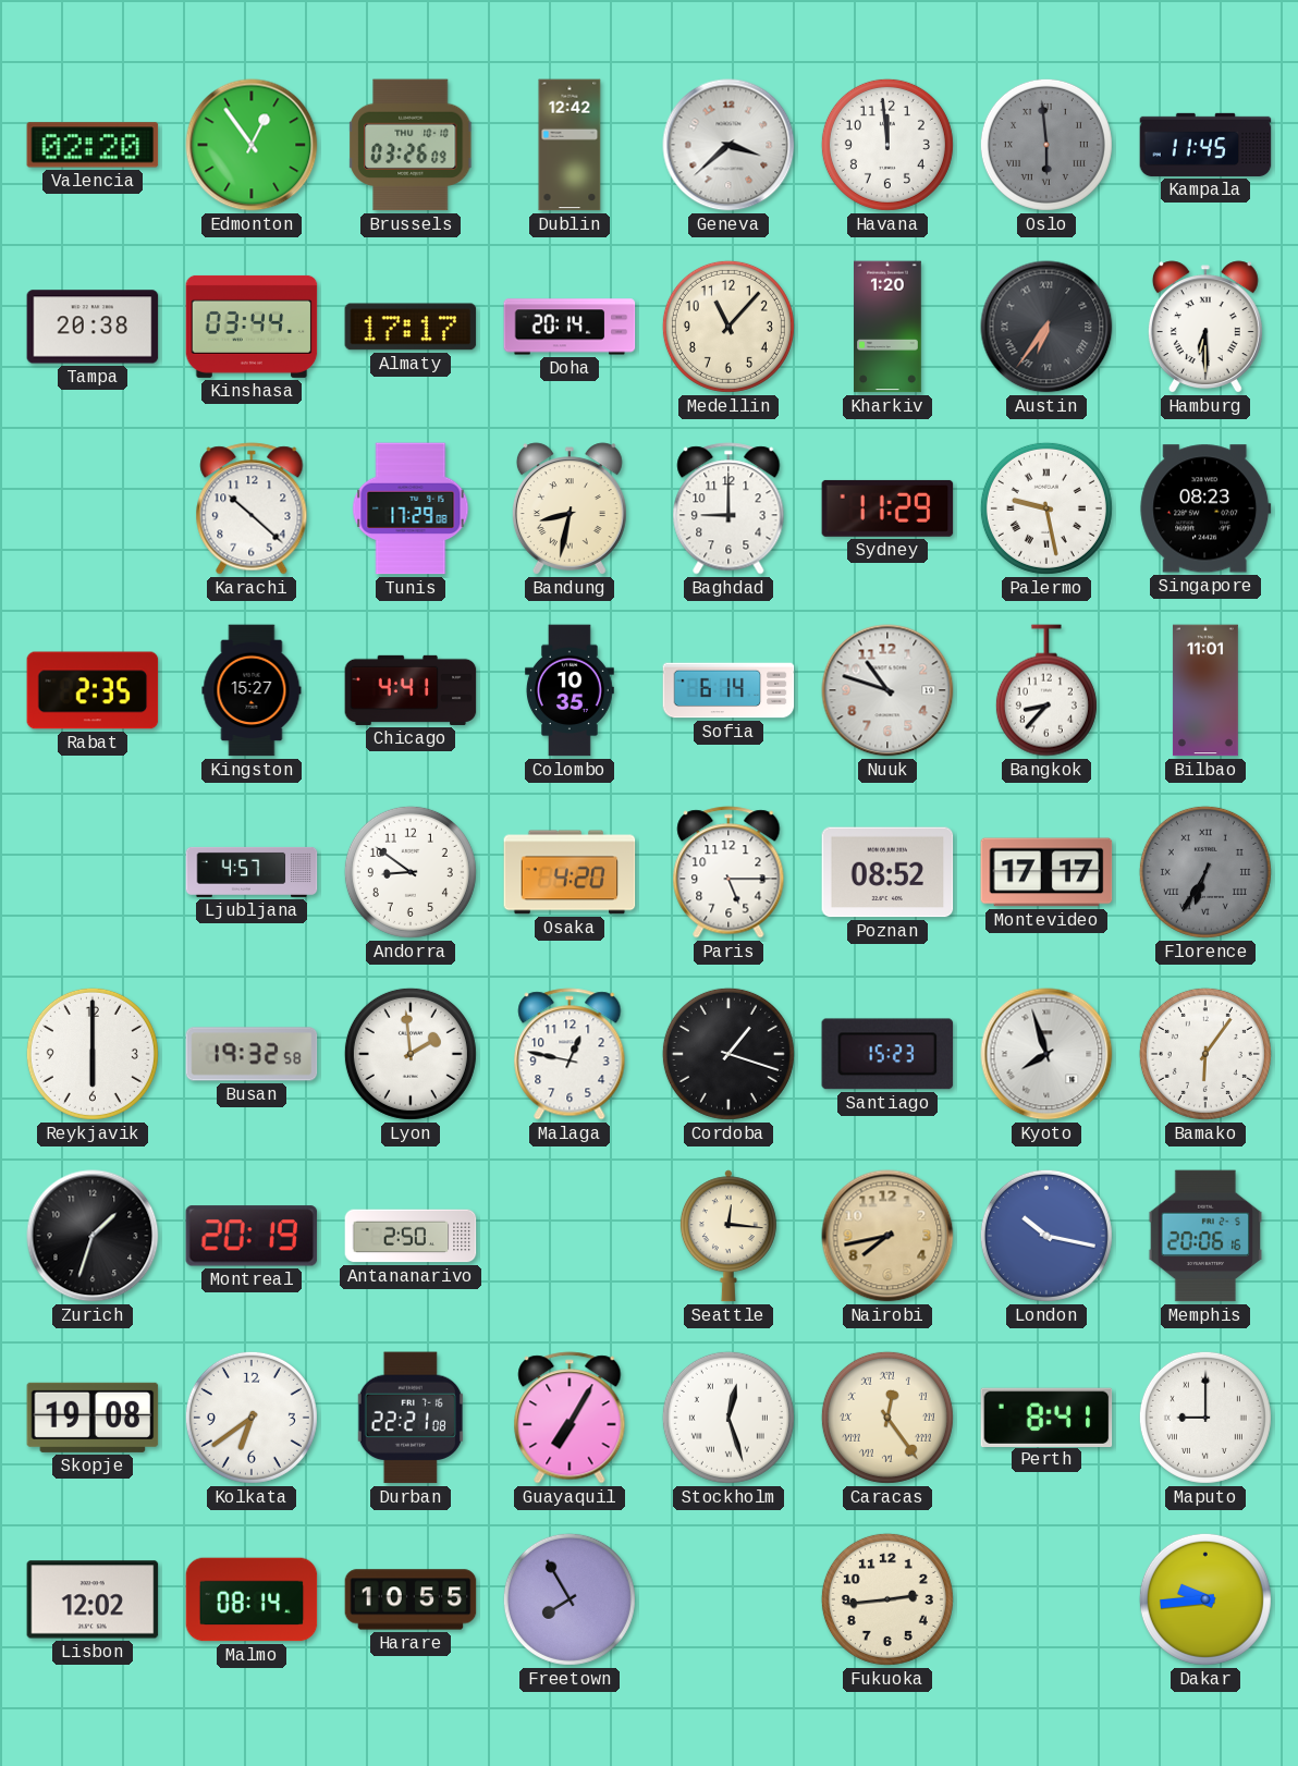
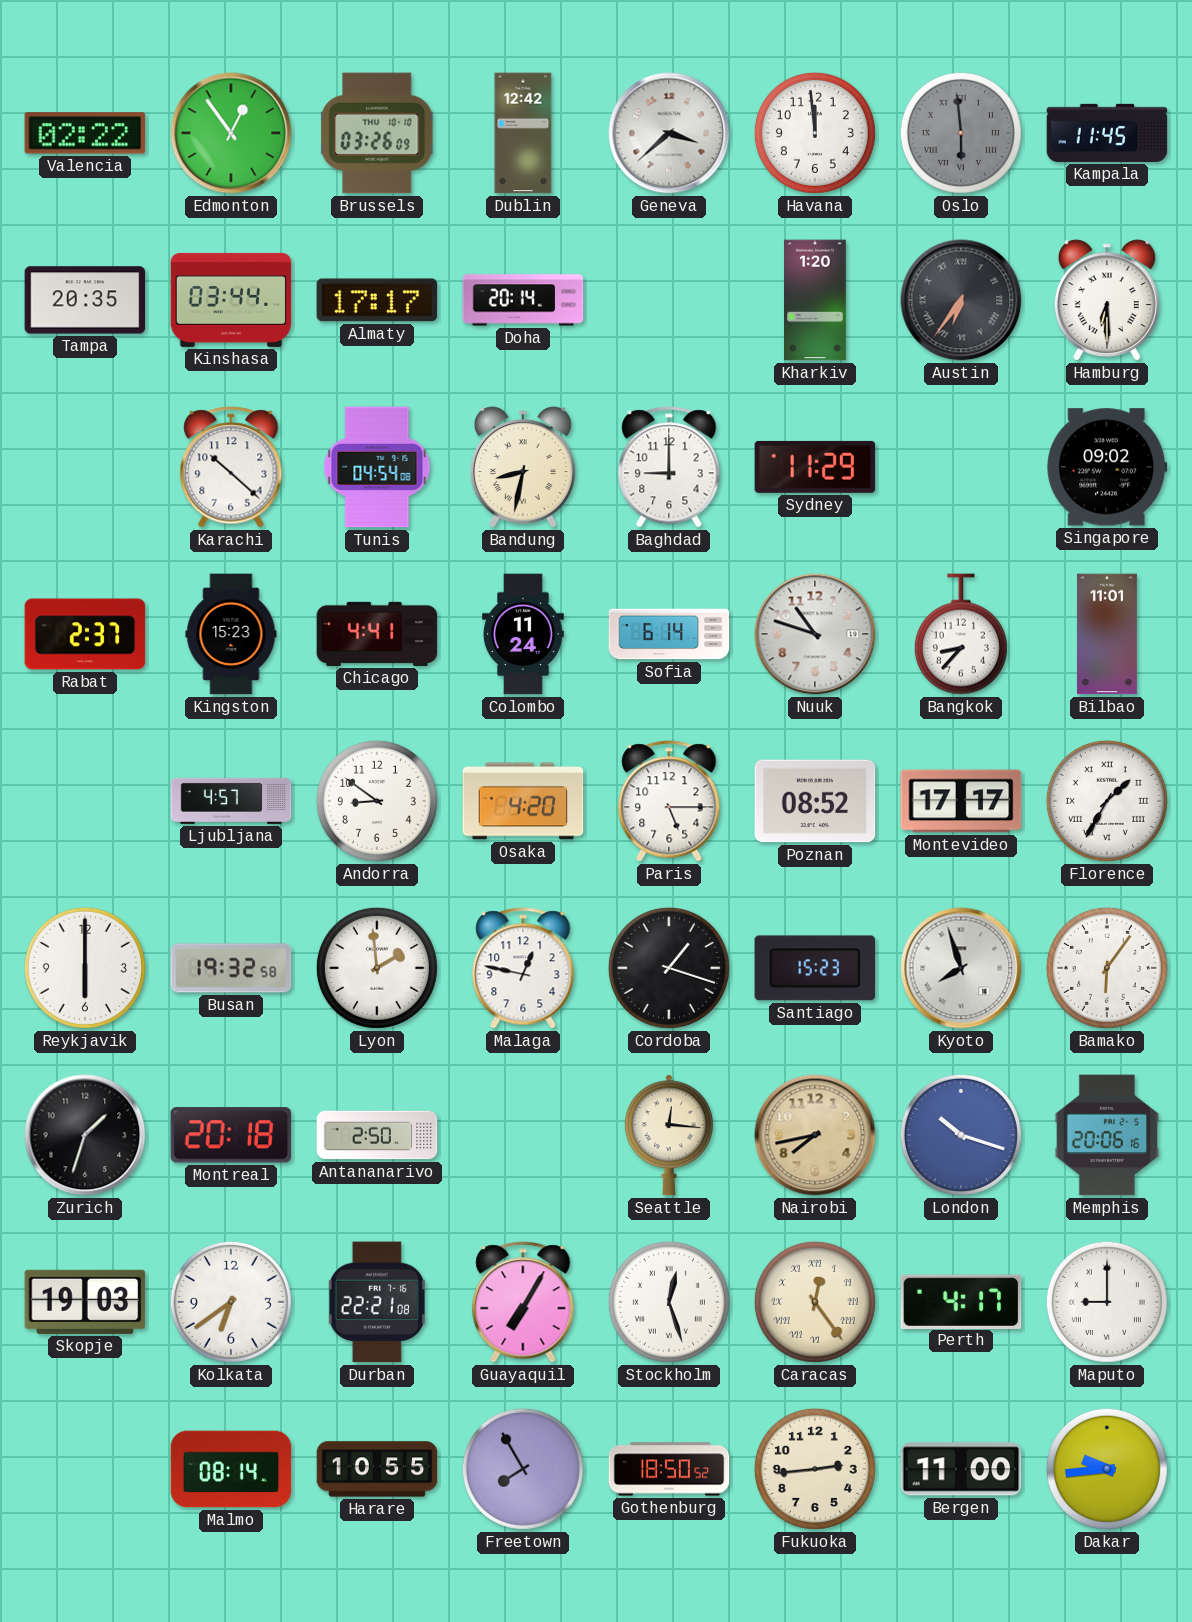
Valencia: 02:20 -> 02:22 (85, 133)
Tampa: 20:38 -> 20:35 (85, 300)
Medellin: 11:07 -> none (728, 327)
Tunis: 17:29 -> 04:54 (377, 467)
Palermo: 9:28 -> none (1046, 508)
Singapore: 08:23 -> 09:02 (1107, 467)
Rabat: 2:35 -> 2:37 (85, 634)
Kingston: 15:27 -> 15:23 (231, 634)
Colombo: 10:35 -> 11:24 (524, 634)
Florence: 6:35 -> 1:35 (1107, 801)
Florence dial: grey -> white (1107, 801)
Montreal: 20:19 -> 20:18 (231, 1135)
London: 10:17 -> 10:18 (961, 1135)
Skopje: 19:08 -> 19:03 (85, 1302)
Perth: 8:41 -> 4:17 (961, 1301)
Lisbon: 12:02 -> none (93, 1599)
Gothenburg: none -> 18:50 (669, 1469)
Bergen: none -> 11:00 (961, 1469)
